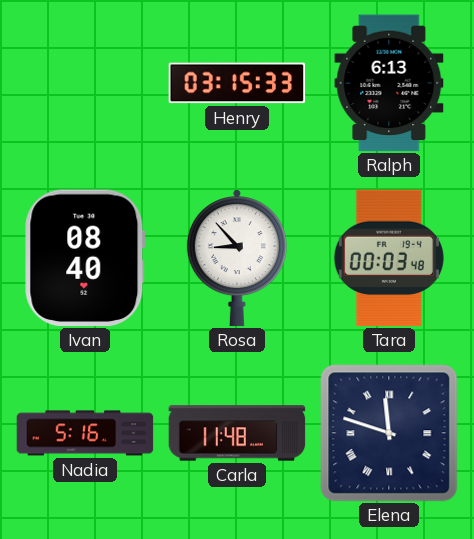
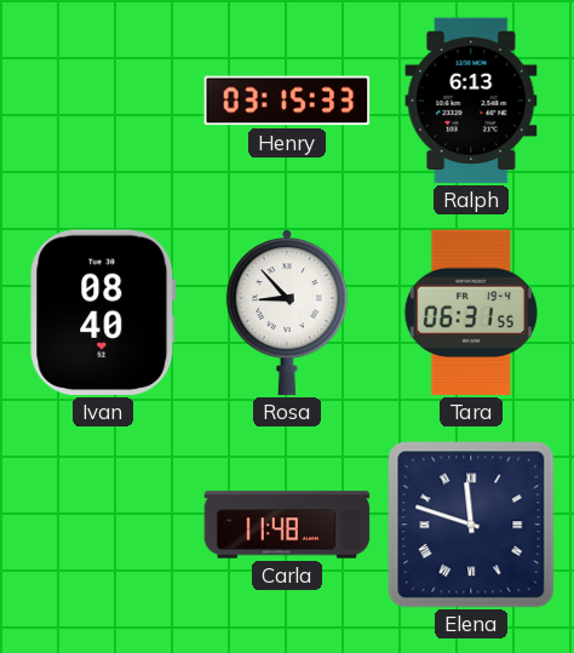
Tara: 00:03 -> 06:31 (471, 313)
Nadia: 5:16 -> none (85, 433)
